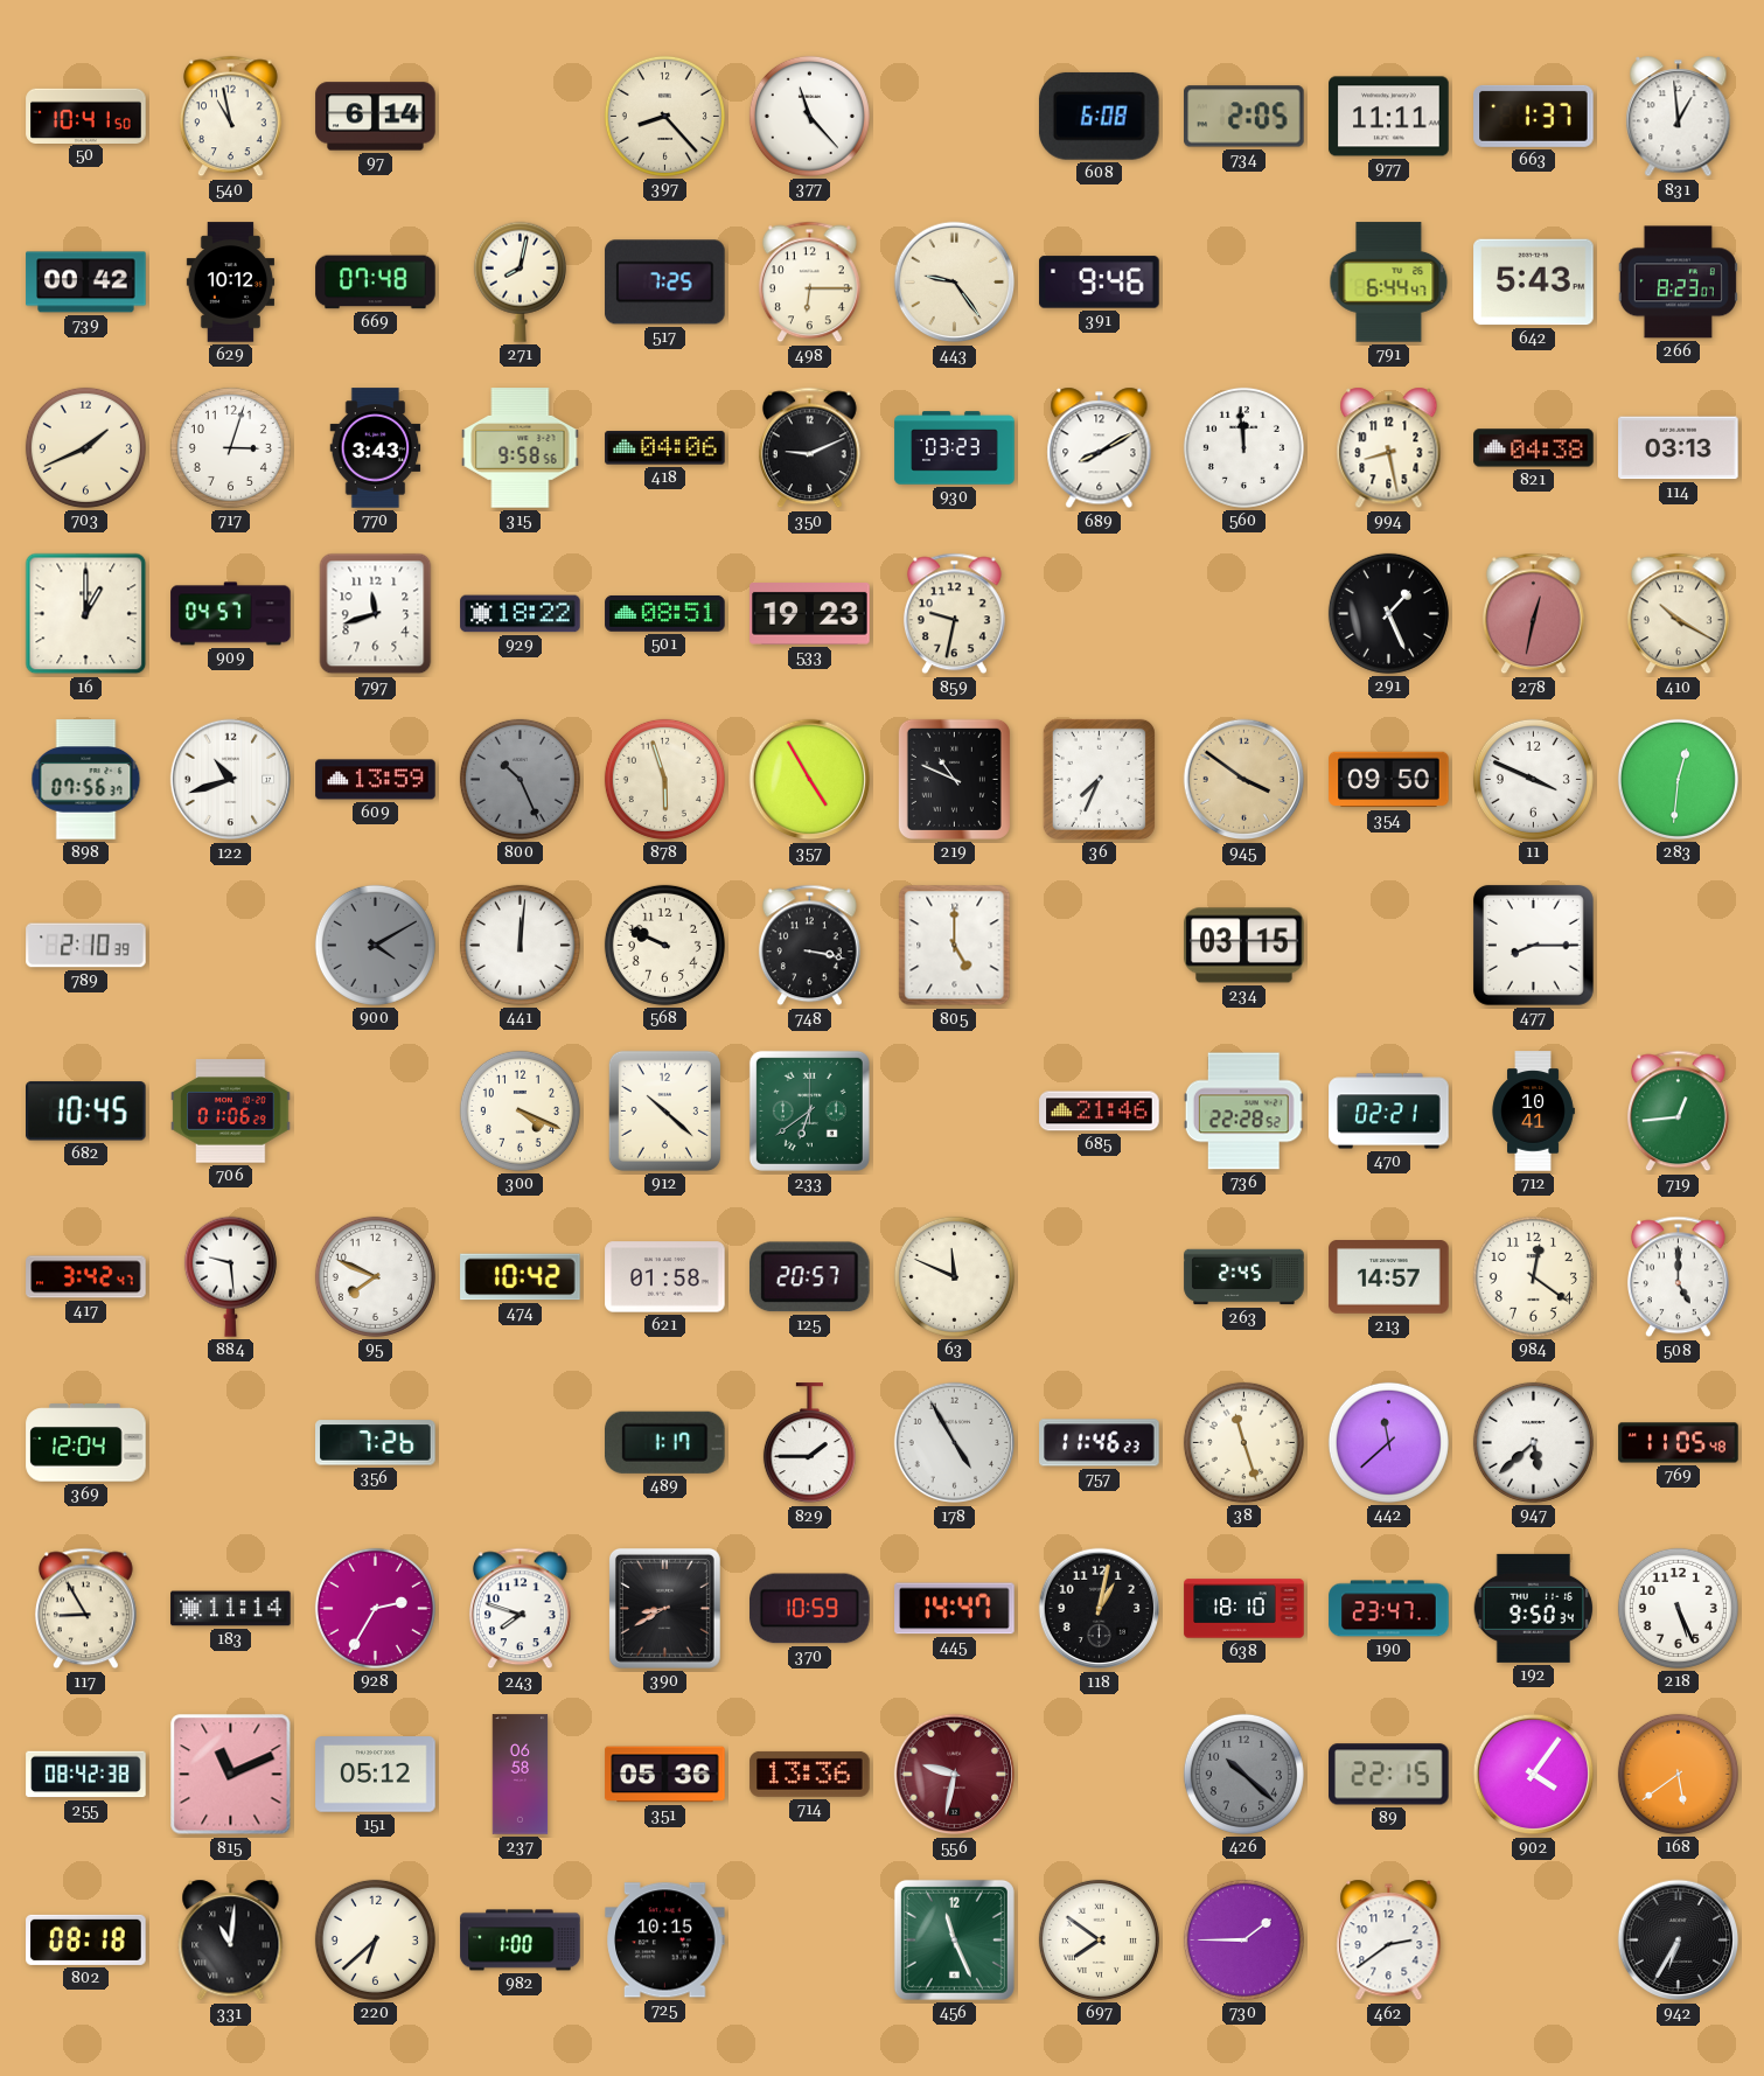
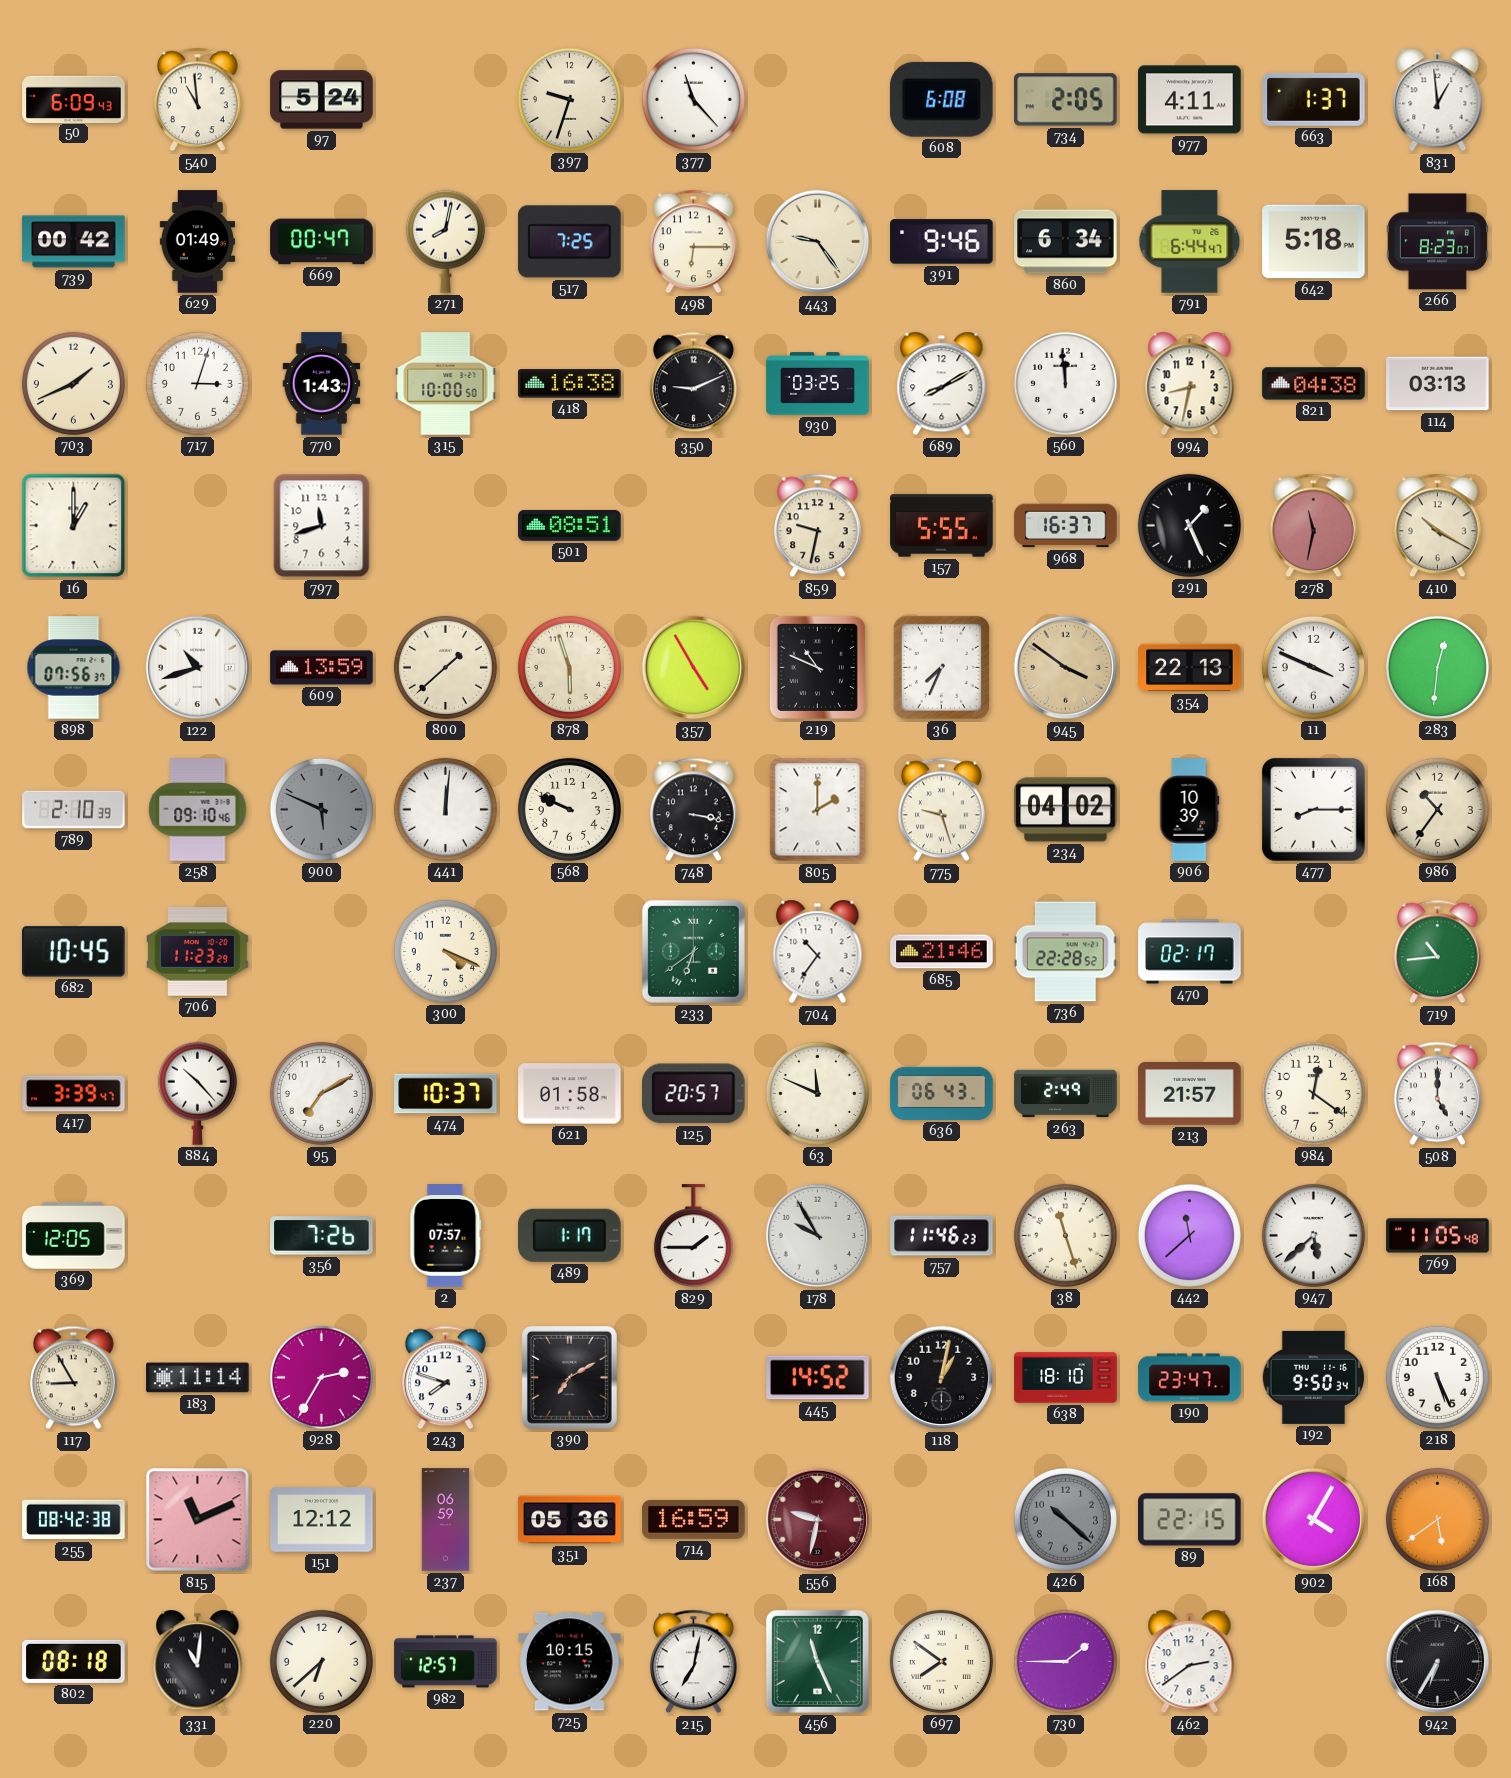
50: 10:41 -> 6:09 (74, 99)
540: 10:58 -> 10:59 (197, 100)
97: 6:14 -> 5:24 (322, 100)
397: 8:23 -> 9:33 (569, 99)
977: 11:11 -> 4:11 (1190, 100)
629: 10:12 -> 01:49 (197, 242)
669: 07:48 -> 00:47 (322, 242)
860: none -> 6:34 (1066, 242)
642: 5:43 -> 5:18 (1314, 242)
770: 3:43 -> 1:43 (322, 384)
315: 9:58 -> 10:00 (446, 384)
418: 04:06 -> 16:38 (570, 384)
930: 03:23 -> 03:25 (818, 384)
994: 8:28 -> 8:32 (1190, 384)
909: 04:57 -> none (231, 614)
929: 18:22 -> none (521, 614)
533: 19:23 -> none (810, 614)
157: none -> 5:55 (942, 526)
968: none -> 16:37 (1066, 526)
278: 12:32 -> 11:32 (1313, 526)
800: 10:26 -> 1:38 (445, 667)
800 dial: grey -> cream (445, 667)
354: 09:50 -> 22:13 (1190, 668)
258: none -> 09:10 (198, 810)
900: 4:10 -> 5:49 (321, 809)
805: 5:00 -> 2:00 (818, 810)
775: none -> 9:27 (941, 810)
234: 03:15 -> 04:02 (1066, 810)
906: none -> 10:39 (1190, 810)
986: none -> 10:36 (1437, 809)
706: 01:06 -> 11:23 (198, 952)
912: 10:22 -> none (664, 1110)
704: none -> 10:36 (818, 952)
470: 02:21 -> 02:17 (1190, 952)
712: 10:41 -> none (1533, 1112)
719: 12:44 -> 10:44 (1437, 952)
417: 3:42 -> 3:39 (74, 1094)
884: 9:29 -> 10:23 (197, 1093)
95: 7:49 -> 7:10 (321, 1093)
474: 10:42 -> 10:37 (446, 1094)
636: none -> 06:43 (942, 1093)
263: 2:45 -> 2:49 (1066, 1094)
213: 14:57 -> 21:57 (1190, 1094)
369: 12:04 -> 12:05 (74, 1236)
2: none -> 07:57 (446, 1236)
178: 4:55 -> 9:55 (818, 1236)
390: 8:40 -> 7:10 (569, 1377)
370: 10:59 -> none (810, 1609)
445: 14:47 -> 14:52 (818, 1378)
151: 05:12 -> 12:12 (322, 1520)
237: 06:58 -> 06:59 (446, 1520)
714: 13:36 -> 16:59 (694, 1519)
902: 4:06 -> 4:05 (1314, 1520)
982: 1:00 -> 12:57 (446, 1662)
215: none -> 7:02 (693, 1662)
